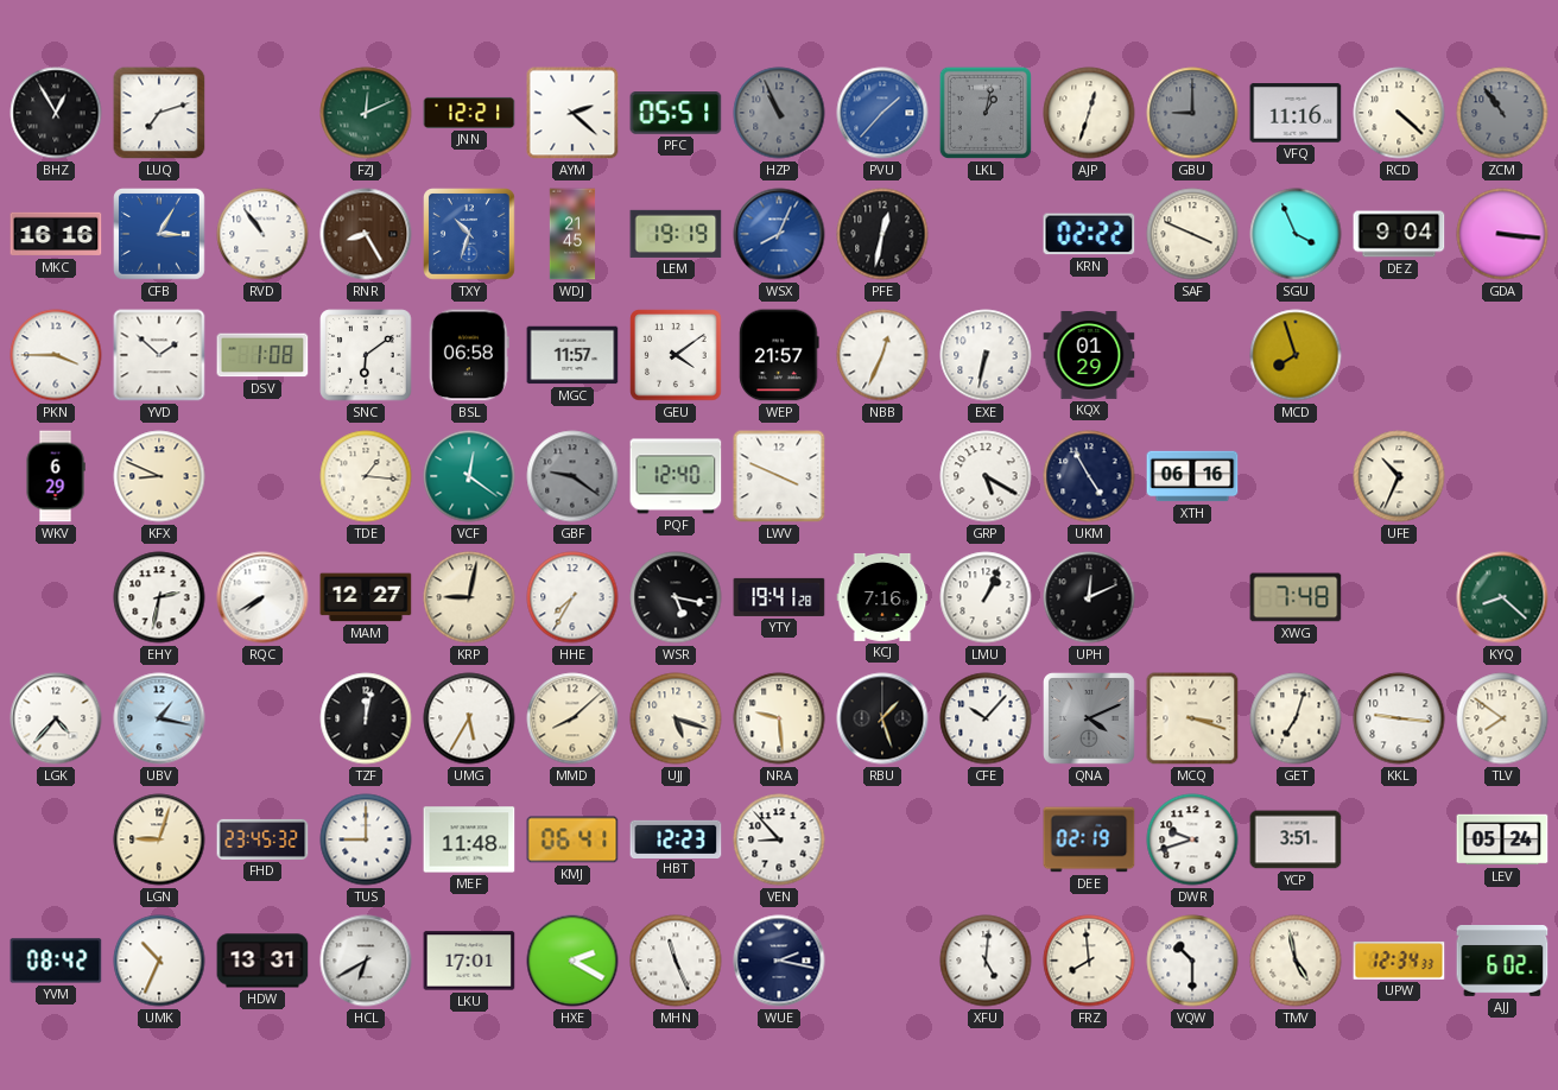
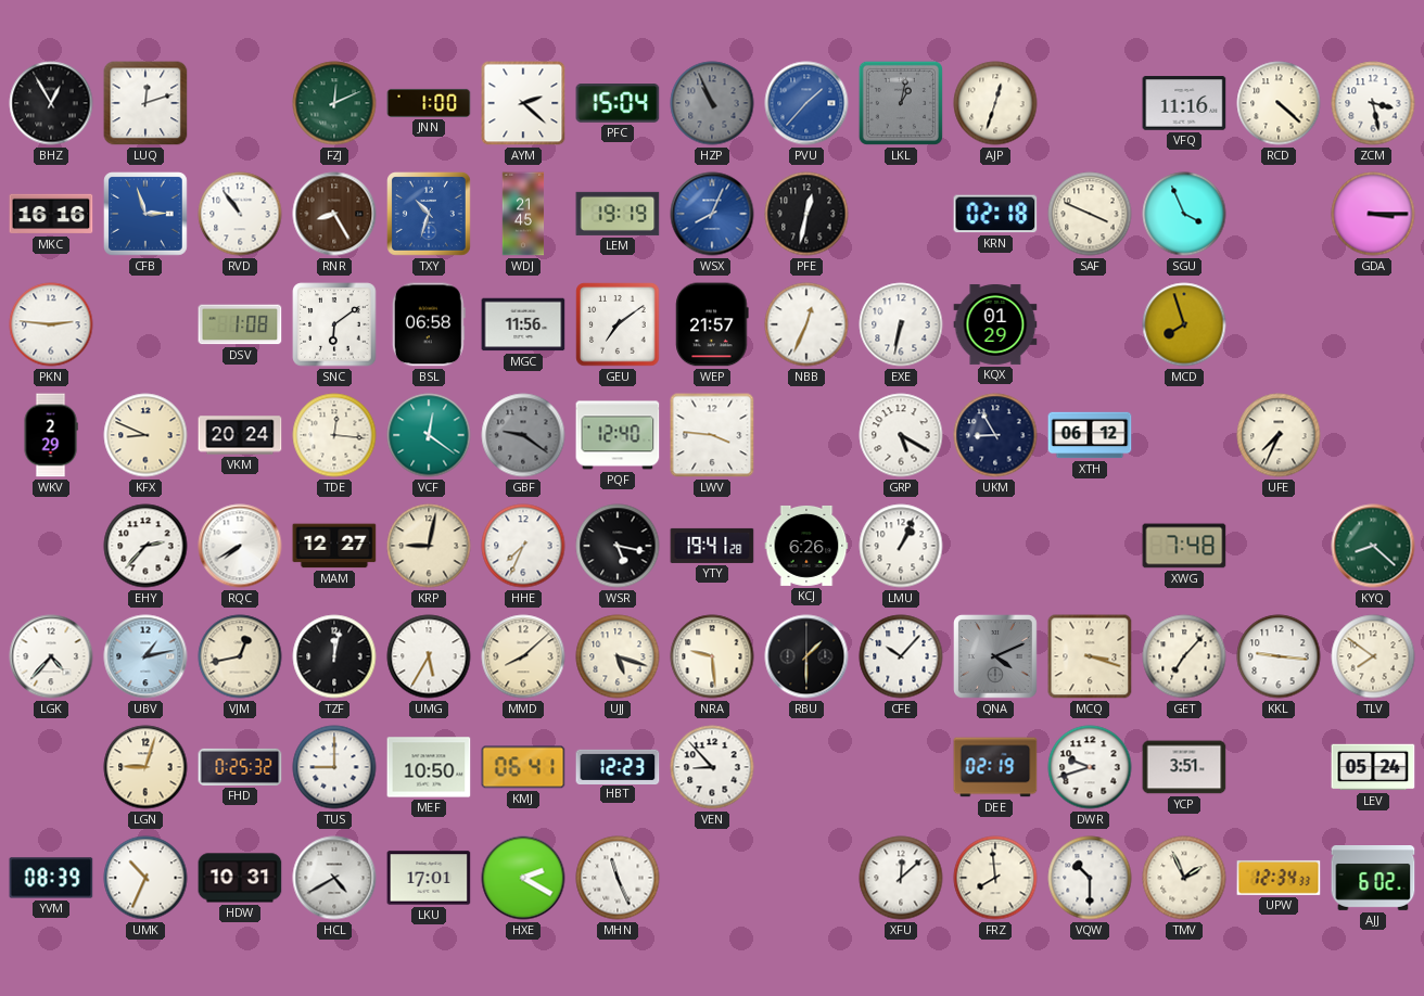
LUQ: 7:12 -> 12:12 (145, 103)
JNN: 12:21 -> 1:00 (429, 103)
PFC: 05:51 -> 15:04 (618, 103)
GBU: 9:00 -> none (1192, 113)
ZCM: 10:54 -> 3:28 (1373, 103)
ZCM dial: grey -> white (1373, 103)
CFB: 3:05 -> 2:57 (147, 215)
KRN: 02:22 -> 02:18 (995, 214)
DEZ: 9:04 -> none (1399, 234)
GDA: 3:16 -> 3:15 (1373, 214)
PKN: 3:45 -> 2:46 (51, 324)
YVD: 1:52 -> none (159, 355)
MGC: 11:57 -> 11:56 (523, 324)
GEU: 4:09 -> 7:09 (618, 324)
WKV: 6:29 -> 2:29 (51, 435)
VKM: none -> 20:24 (240, 435)
TDE: 1:16 -> 12:16 (334, 435)
LWV: 3:49 -> 3:46 (712, 435)
UKM: 4:55 -> 8:55 (995, 435)
XTH: 06:16 -> 06:12 (1090, 435)
UFE: 10:34 -> 7:34 (1279, 435)
EHY: 2:32 -> 2:37 (145, 546)
HHE: 7:35 -> 7:34 (523, 546)
KCJ: 7:16 -> 6:26 (806, 546)
UPH: 12:11 -> none (1089, 597)
UBV: 1:17 -> 1:13 (145, 656)
VJM: none -> 12:43 (240, 656)
RBU: 1:27 -> 1:30 (806, 656)
GET: 7:03 -> 7:07 (1184, 656)
FHD: 23:45 -> 0:25 (240, 767)
MEF: 11:48 -> 10:50 (429, 767)
YVM: 08:42 -> 08:39 (51, 878)
HDW: 13:31 -> 10:31 (240, 878)
HCL: 6:40 -> 4:40 (334, 878)
WUE: 2:17 -> none (779, 961)
XFU: 5:01 -> 12:08 (901, 878)
TMV: 4:58 -> 1:56 (1184, 878)
